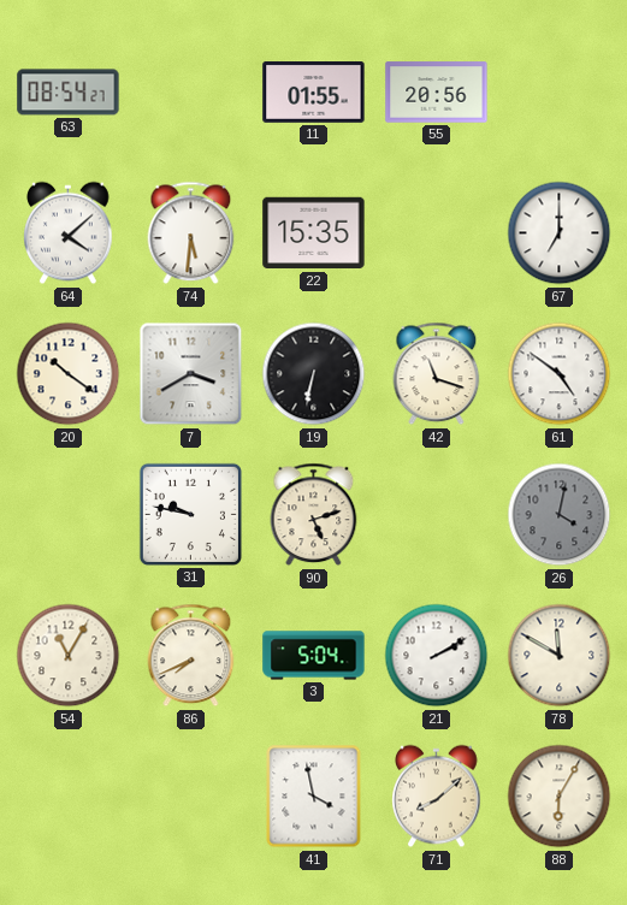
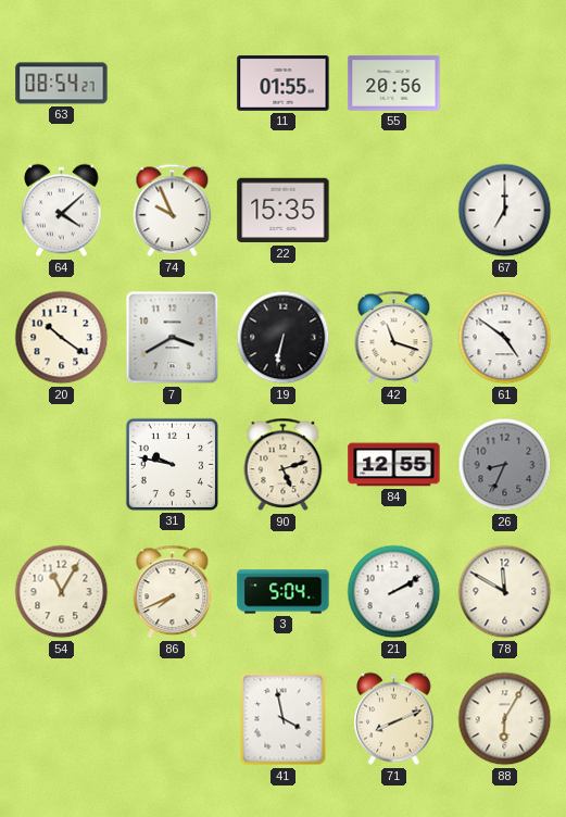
74: 5:31 -> 9:56 (173, 211)
84: none -> 12:55 (394, 465)
26: 4:02 -> 8:34 (505, 465)
71: 8:08 -> 8:11 (394, 719)
